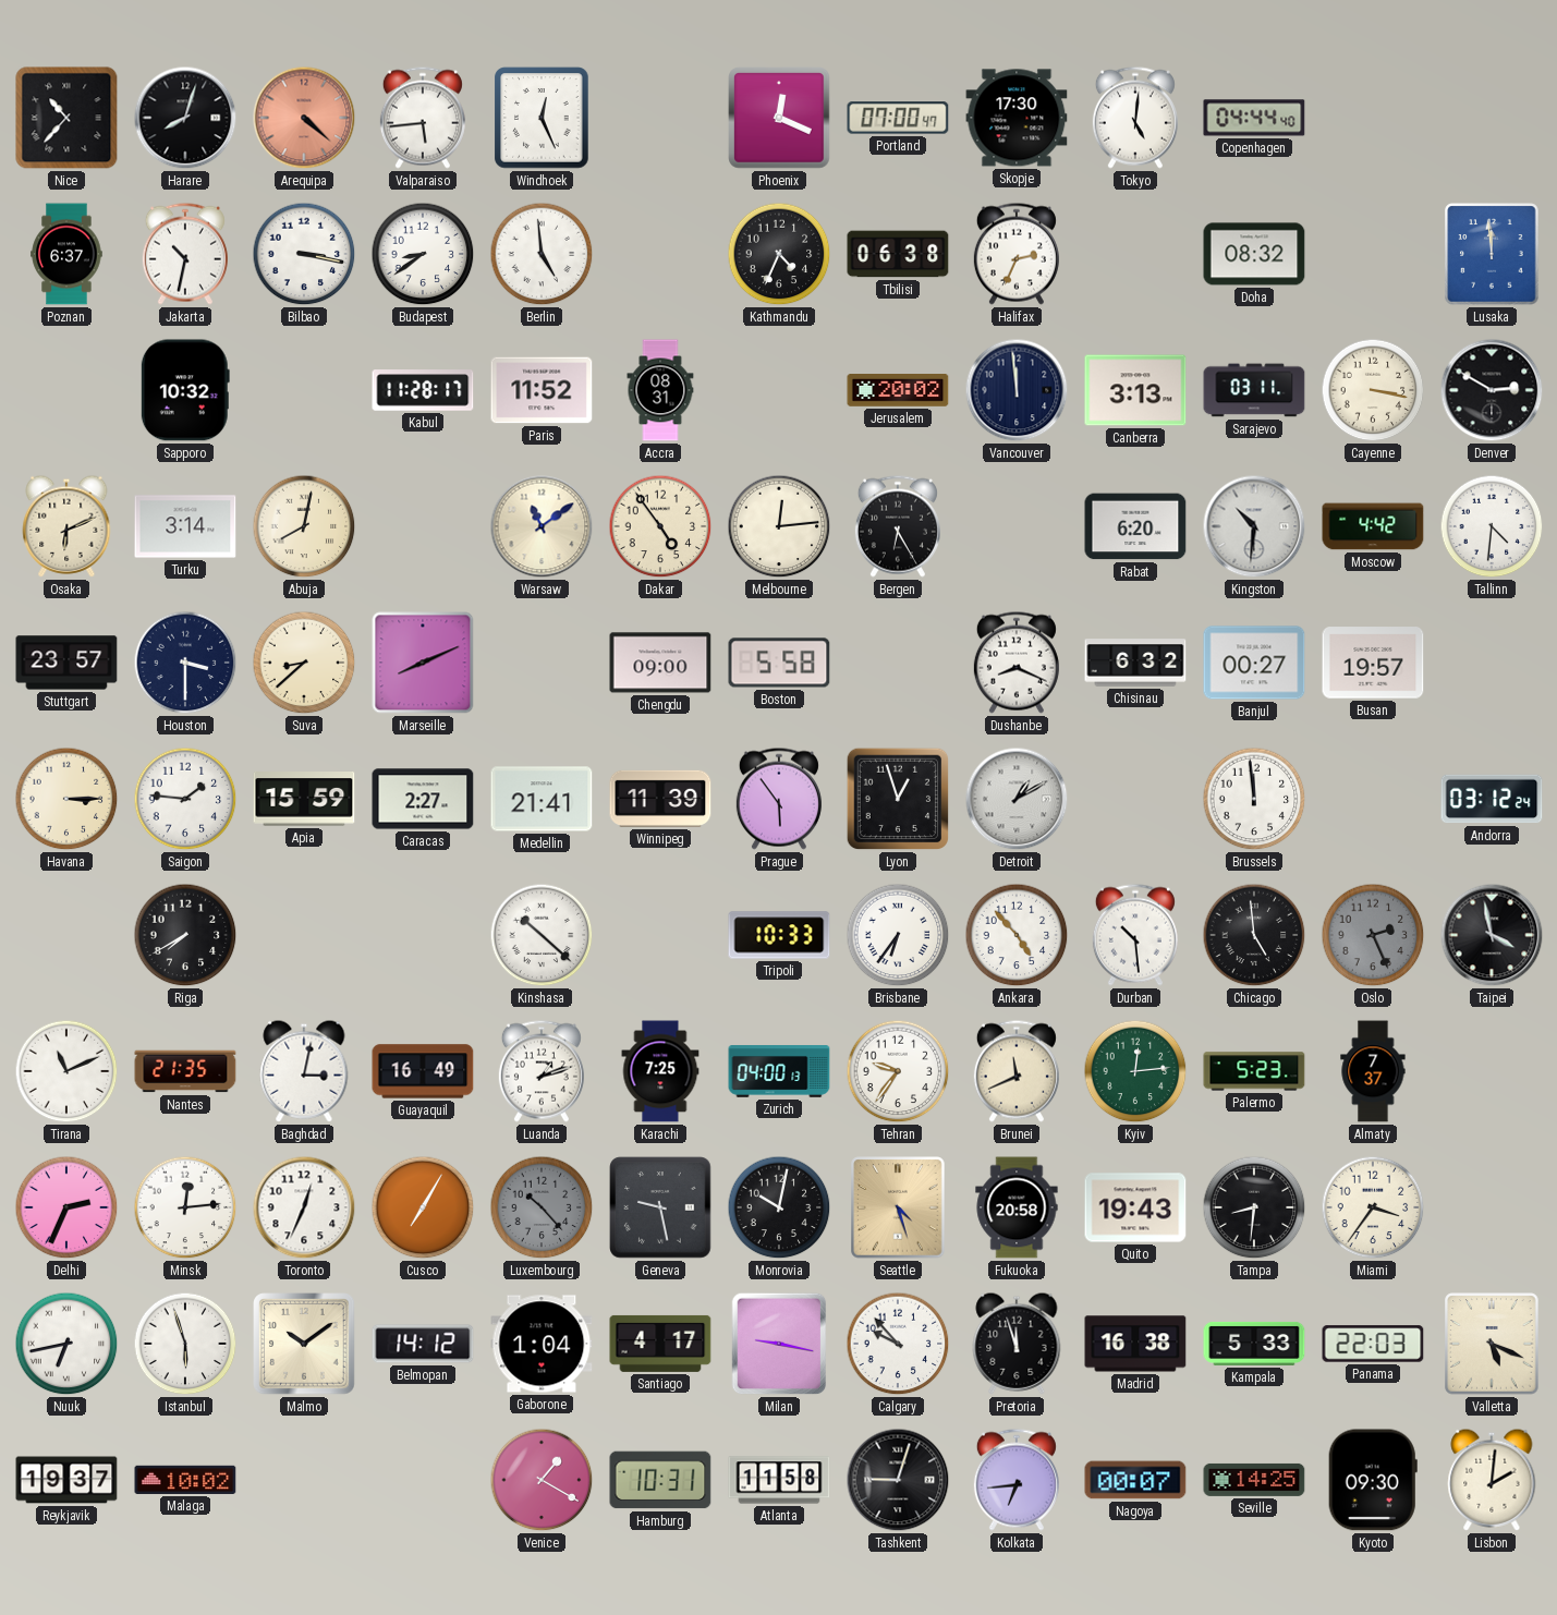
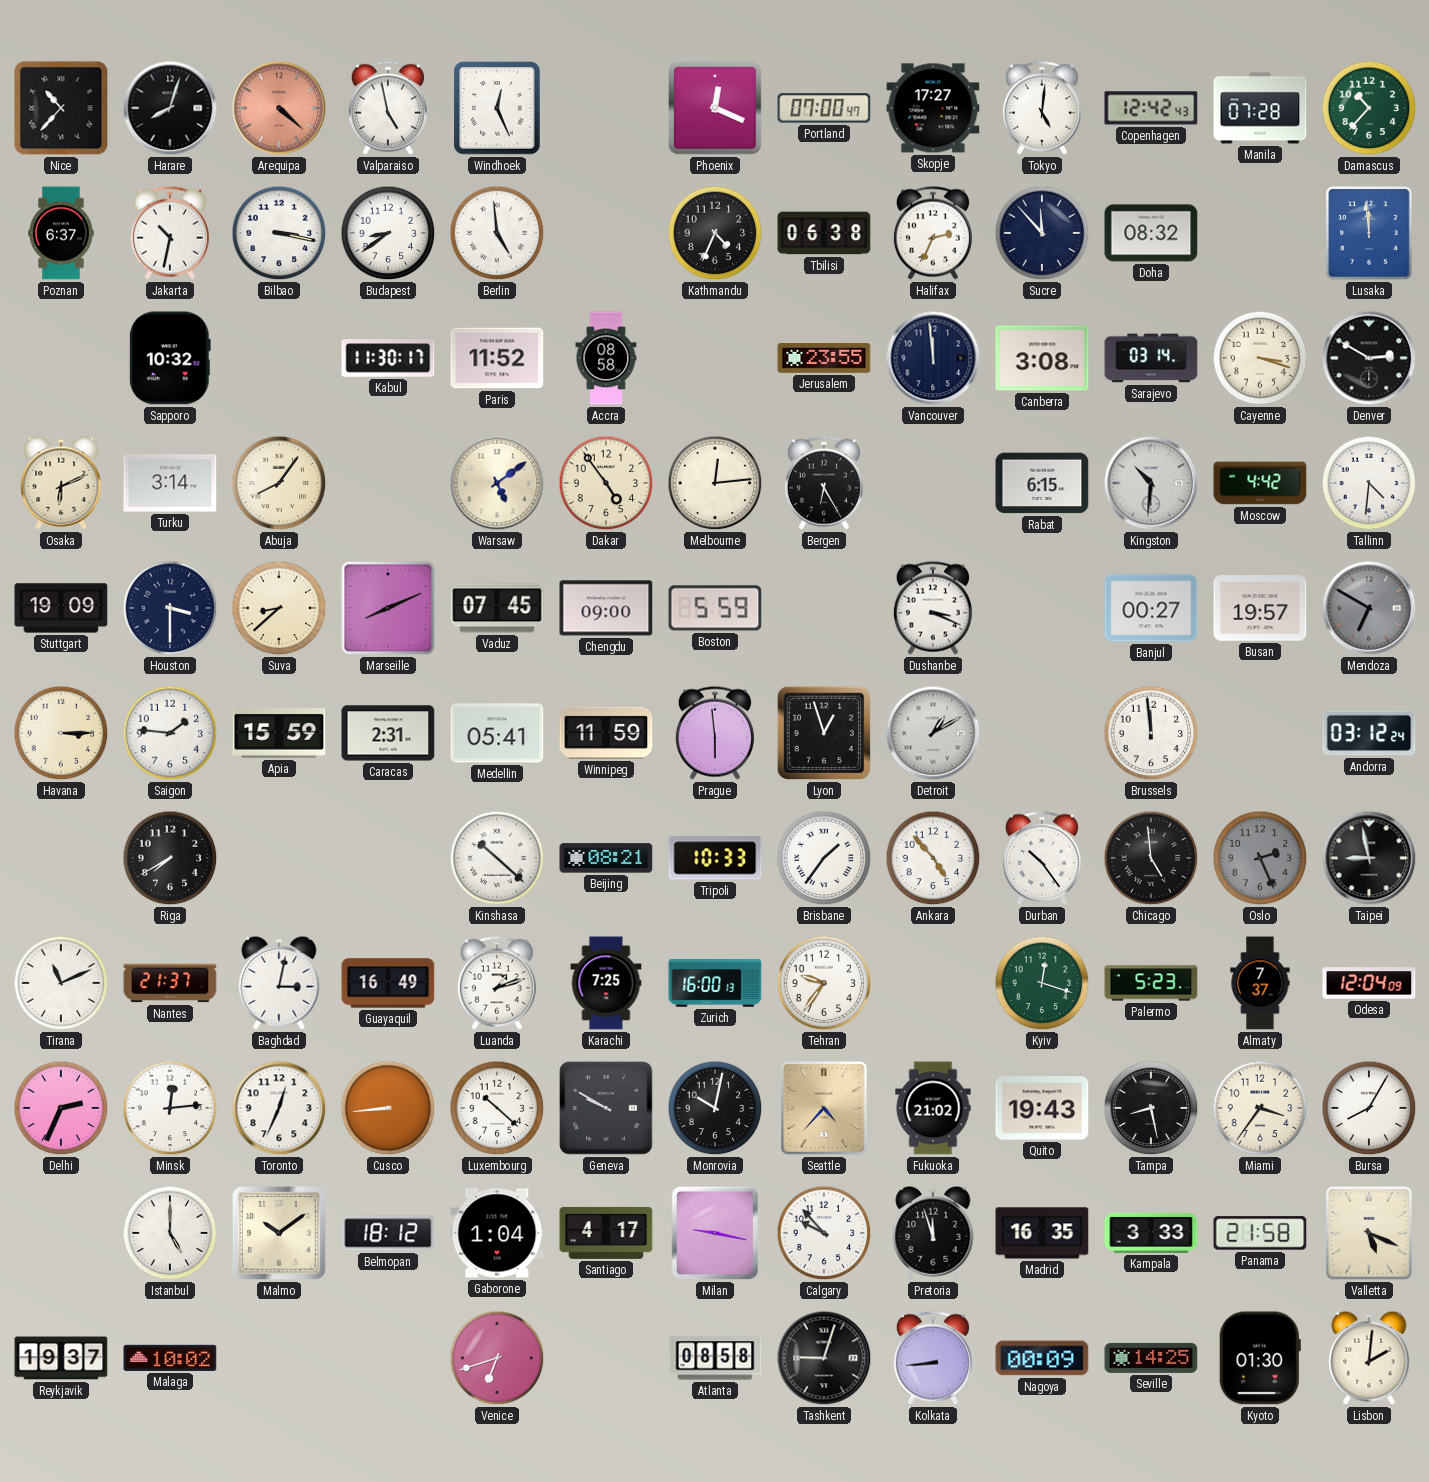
Valparaiso: 5:44 -> 4:58 (388, 108)
Skopje: 17:30 -> 17:27 (933, 108)
Copenhagen: 04:44 -> 12:42 (1151, 108)
Manila: none -> 07:28 (1260, 108)
Damascus: none -> 10:37 (1369, 108)
Sucre: none -> 11:53 (1042, 233)
Kabul: 11:28 -> 11:30 (388, 358)
Accra: 08:31 -> 08:58 (606, 358)
Jerusalem: 20:02 -> 23:55 (824, 359)
Canberra: 3:13 -> 3:08 (1042, 358)
Sarajevo: 03:11 -> 03:14 (1151, 358)
Cayenne: 3:17 -> 3:18 (1260, 358)
Abuja: 8:02 -> 8:06 (279, 483)
Warsaw: 11:09 -> 5:09 (497, 483)
Rabat: 6:20 -> 6:15 (1042, 483)
Stuttgart: 23:57 -> 19:09 (61, 608)
Vaduz: none -> 07:45 (497, 608)
Boston: 5:58 -> 5:59 (715, 608)
Dushanbe: 8:19 -> 3:19 (933, 608)
Chisinau: 6:32 -> none (1135, 663)
Mendoza: none -> 6:50 (1369, 608)
Caracas: 2:27 -> 2:31 (388, 733)
Medellin: 21:41 -> 05:41 (497, 733)
Winnipeg: 11:39 -> 11:59 (606, 733)
Prague: 5:54 -> 5:59 (715, 733)
Beijing: none -> 08:21 (606, 858)
Brisbane: 6:36 -> 1:36 (824, 858)
Durban: 10:29 -> 10:24 (1042, 858)
Taipei: 3:58 -> 8:58 (1369, 858)
Nantes: 21:35 -> 21:37 (170, 983)
Zurich: 04:00 -> 16:00 (715, 983)
Brunei: 11:41 -> none (1017, 1071)
Kyiv: 12:14 -> 12:18 (1042, 983)
Odesa: none -> 12:04 (1369, 983)
Cusco: 7:05 -> 8:44 (388, 1108)
Luxembourg: 10:23 -> 10:22 (497, 1108)
Luxembourg dial: grey -> white (497, 1108)
Geneva: 9:28 -> 9:50 (606, 1108)
Seattle: 4:27 -> 4:37 (824, 1108)
Fukuoka: 20:58 -> 21:02 (933, 1108)
Tampa: 8:31 -> 8:28 (1151, 1108)
Bursa: none -> 8:05 (1369, 1108)
Nuuk: 6:43 -> none (66, 1344)
Istanbul: 5:57 -> 5:00 (170, 1233)
Belmopan: 14:12 -> 18:12 (388, 1233)
Madrid: 16:38 -> 16:35 (1042, 1233)
Kampala: 5:33 -> 3:33 (1151, 1233)
Panama: 22:03 -> 21:58 (1260, 1233)
Venice: 1:20 -> 6:42 (497, 1358)
Hamburg: 10:31 -> none (660, 1480)
Atlanta: 11:58 -> 08:58 (715, 1358)
Kolkata: 6:44 -> 8:44 (933, 1358)
Nagoya: 00:07 -> 00:09 (1042, 1358)
Kyoto: 09:30 -> 01:30 (1260, 1358)
